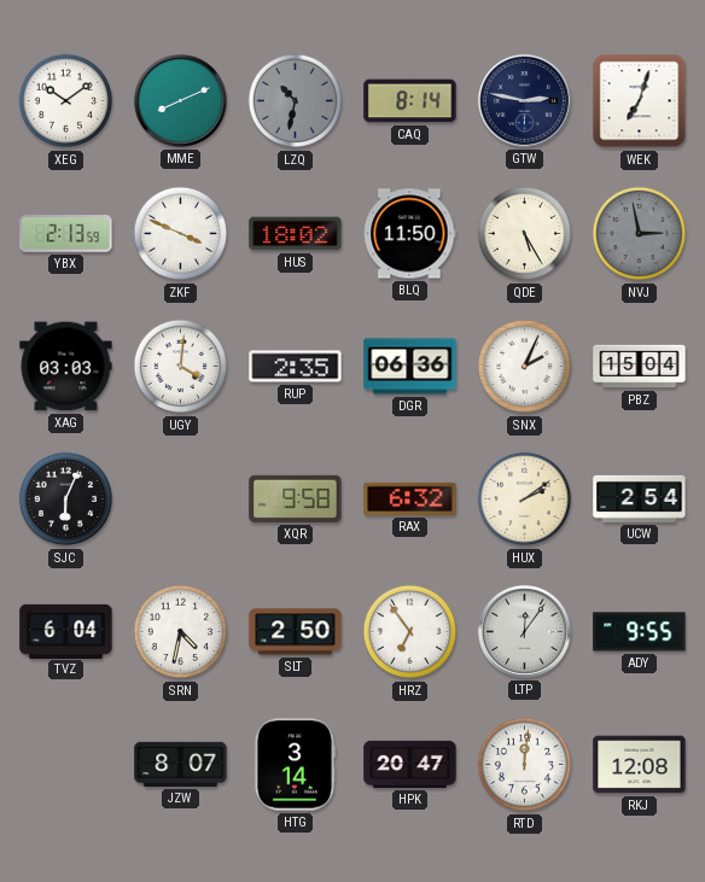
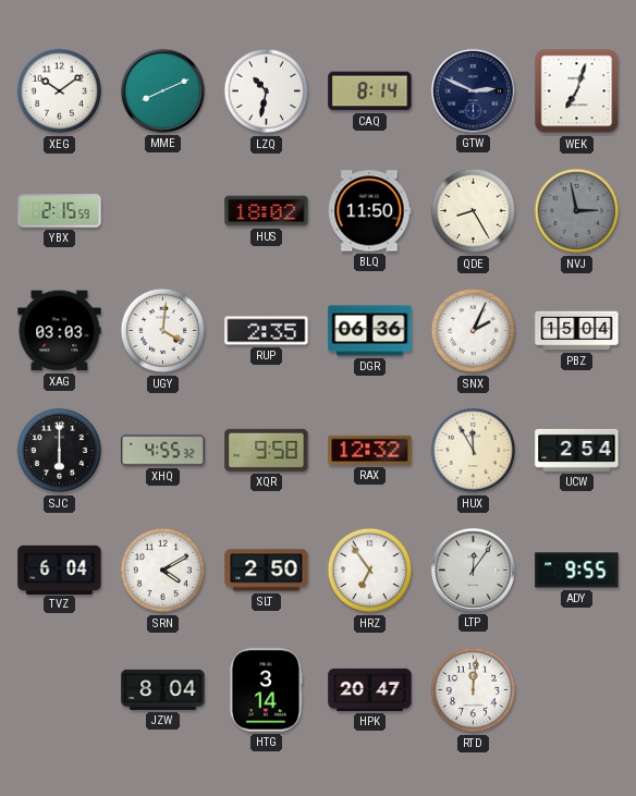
LZQ dial: grey -> white (267, 91)
GTW: 2:47 -> 2:49 (473, 90)
YBX: 2:13 -> 2:15 (60, 211)
ZKF: 3:49 -> none (181, 234)
QDE: 5:25 -> 8:25 (474, 211)
SJC: 6:04 -> 6:00 (60, 451)
XHQ: none -> 4:55 (163, 451)
RAX: 6:32 -> 12:32 (370, 450)
HUX: 2:09 -> 11:55 (474, 451)
SRN: 4:32 -> 4:10 (163, 571)
JZW: 8:07 -> 8:04 (163, 689)
RKJ: 12:08 -> none (640, 765)
